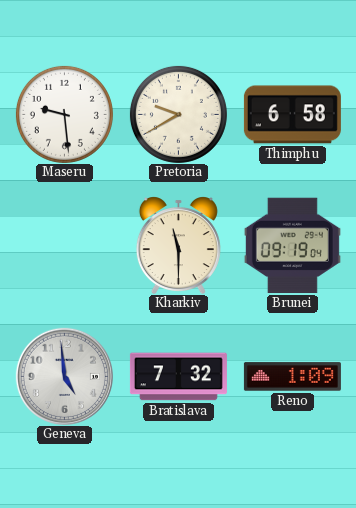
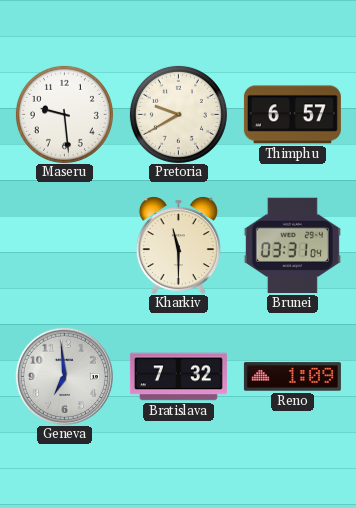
Thimphu: 6:58 -> 6:57 (292, 115)
Brunei: 09:19 -> 03:31 (292, 246)
Geneva: 4:59 -> 6:59 (64, 376)
